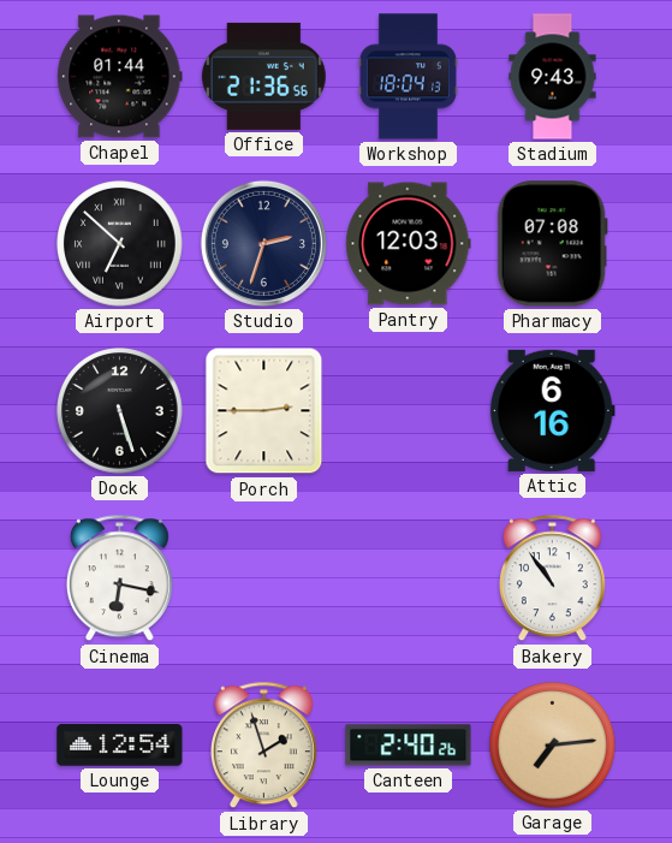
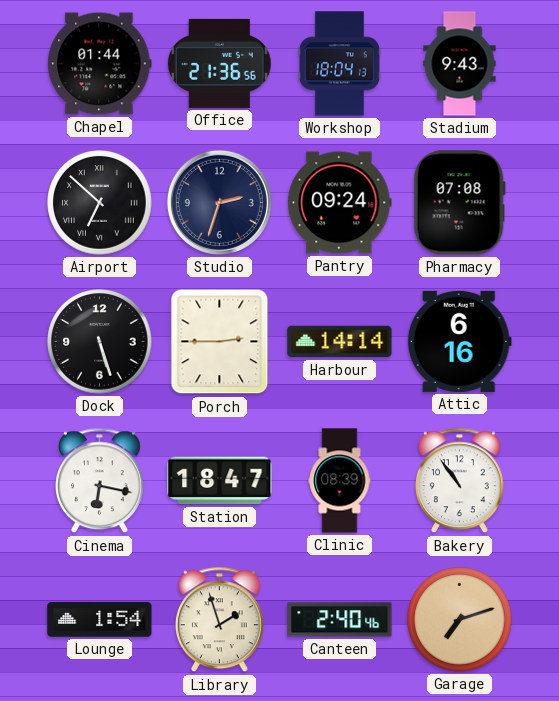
Pantry: 12:03 -> 09:24 (340, 203)
Harbour: none -> 14:14 (340, 342)
Station: none -> 18:47 (220, 481)
Clinic: none -> 08:39 (340, 481)
Lounge: 12:54 -> 1:54 (100, 620)
Canteen: 2:40:26 -> 2:40:46 (340, 620)
Garage: 7:14 -> 7:12 (460, 620)
